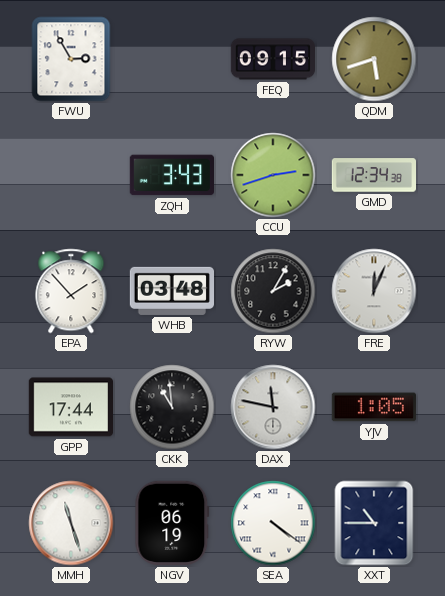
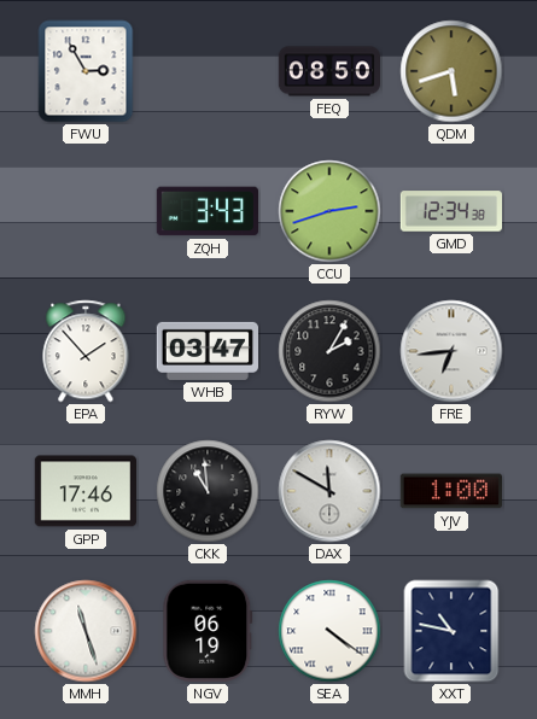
FEQ: 09:15 -> 08:50 (328, 71)
WHB: 03:48 -> 03:47 (206, 351)
FRE: 12:04 -> 6:44 (451, 351)
GPP: 17:44 -> 17:46 (84, 491)
DAX: 11:47 -> 11:50 (329, 491)
YJV: 1:05 -> 1:00 (451, 491)
XXT: 10:45 -> 10:47 (451, 631)
